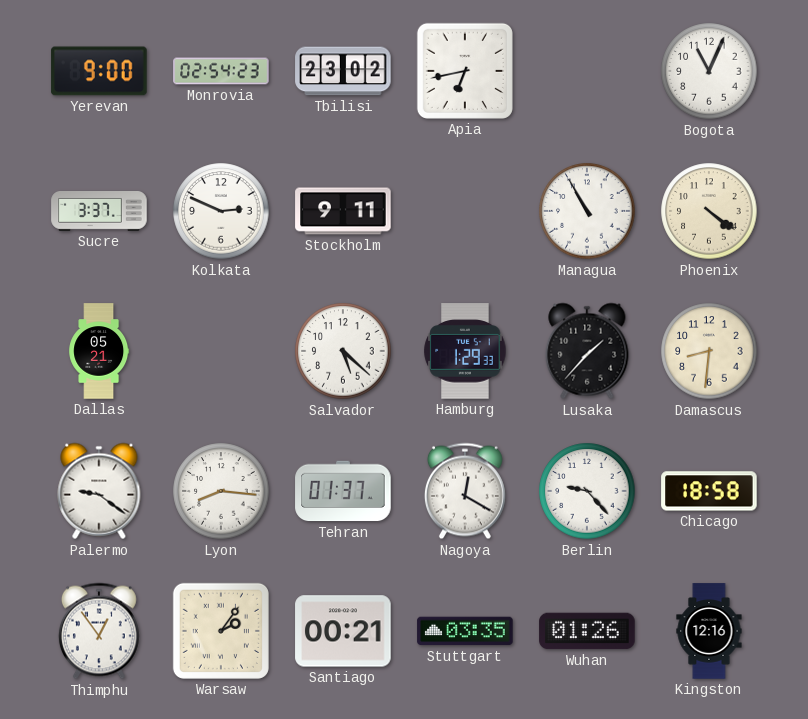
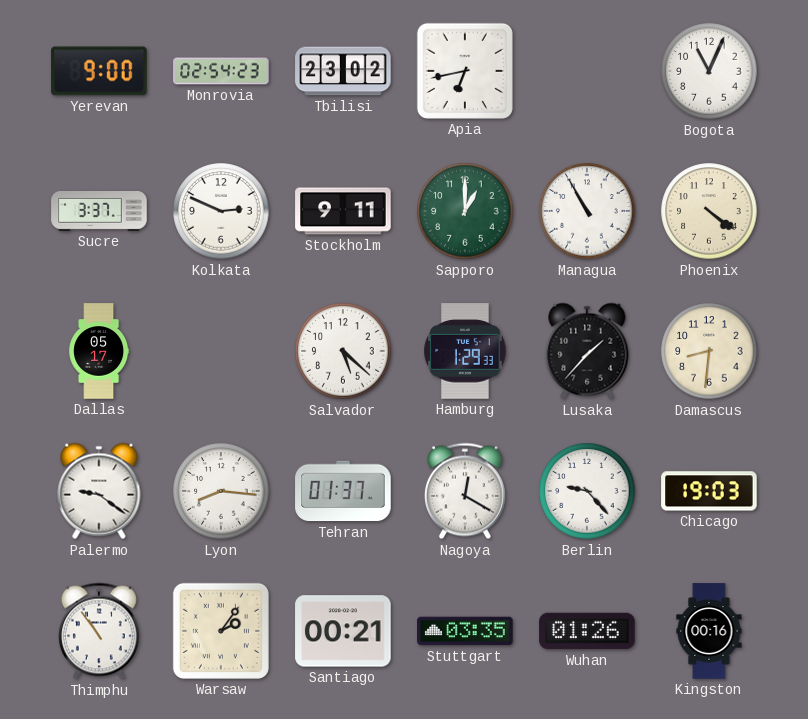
Sapporo: none -> 1:00 (465, 211)
Dallas: 05:21 -> 05:17 (99, 351)
Chicago: 18:58 -> 19:03 (709, 491)
Thimphu: 12:54 -> 10:54 (99, 631)
Kingston: 12:16 -> 00:16 (709, 631)
